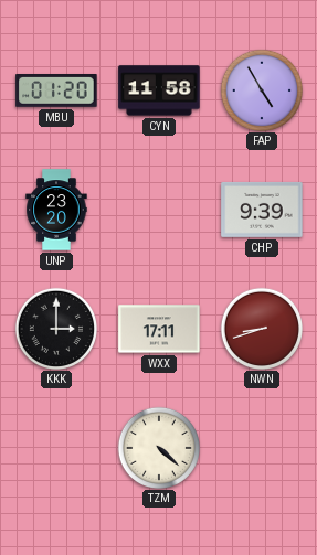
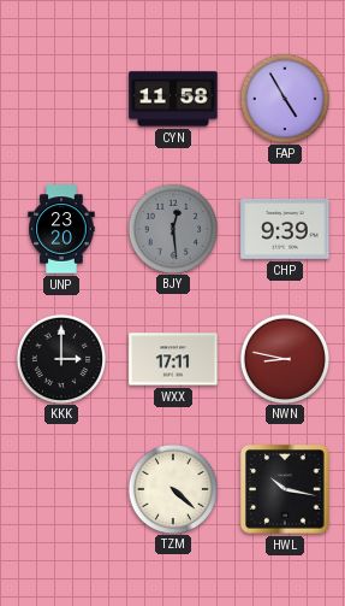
MBU: 01:20 -> none (56, 92)
BJY: none -> 12:29 (172, 228)
NWN: 8:42 -> 8:47 (284, 358)
HWL: none -> 10:17 (285, 489)
